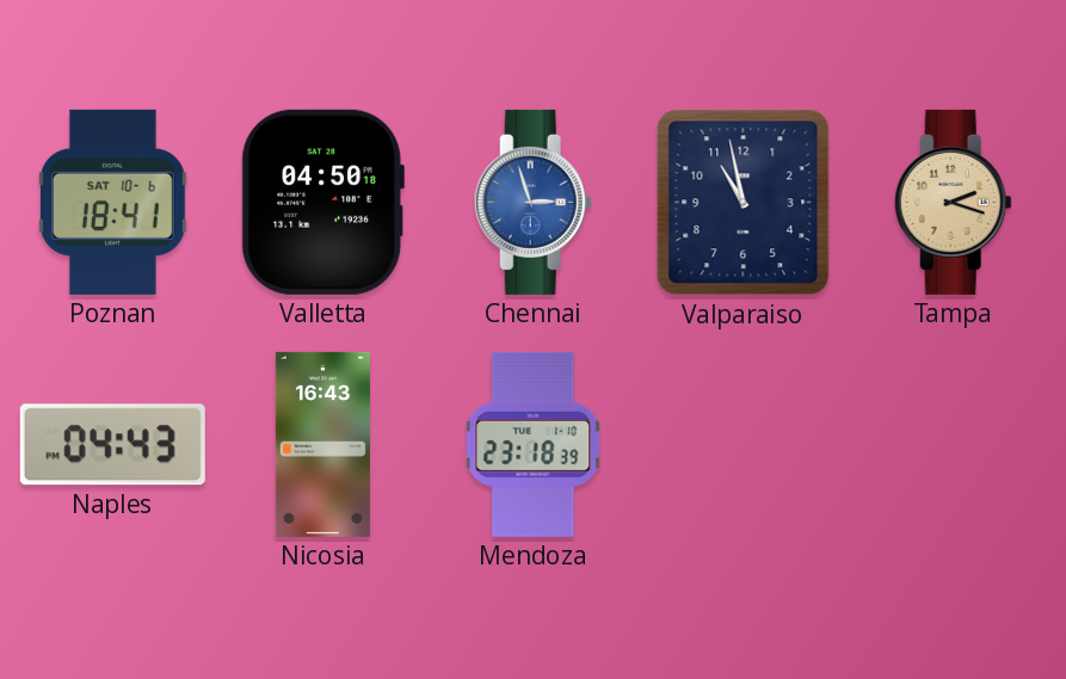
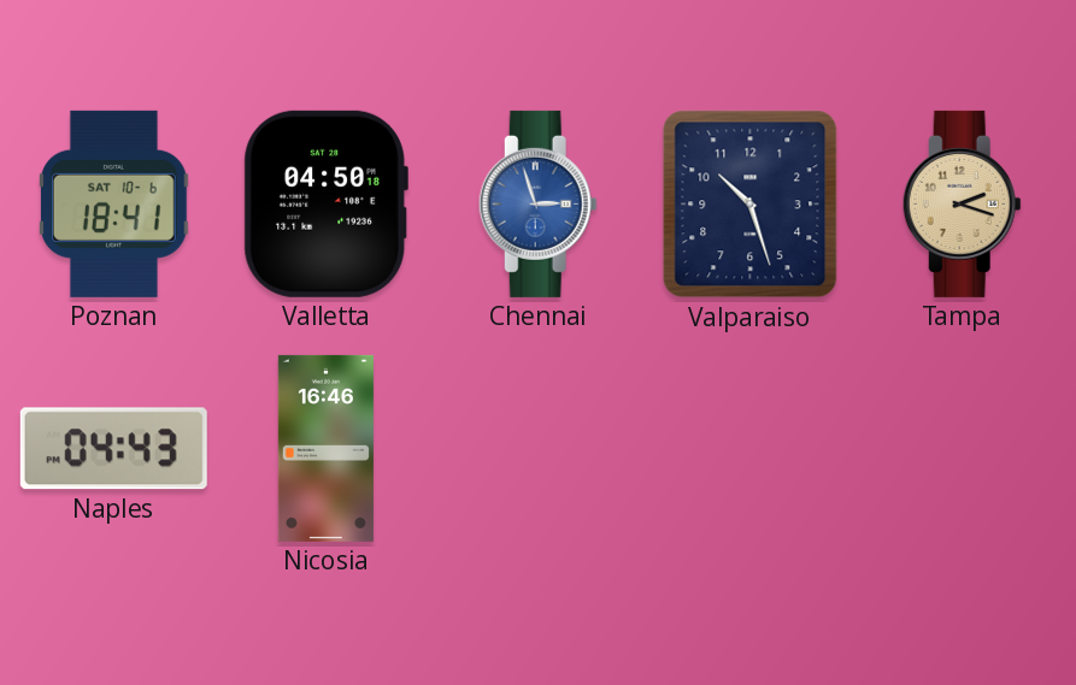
Valparaiso: 10:58 -> 10:27 (751, 205)
Nicosia: 16:43 -> 16:46 (325, 448)
Mendoza: 23:18 -> none (534, 444)
